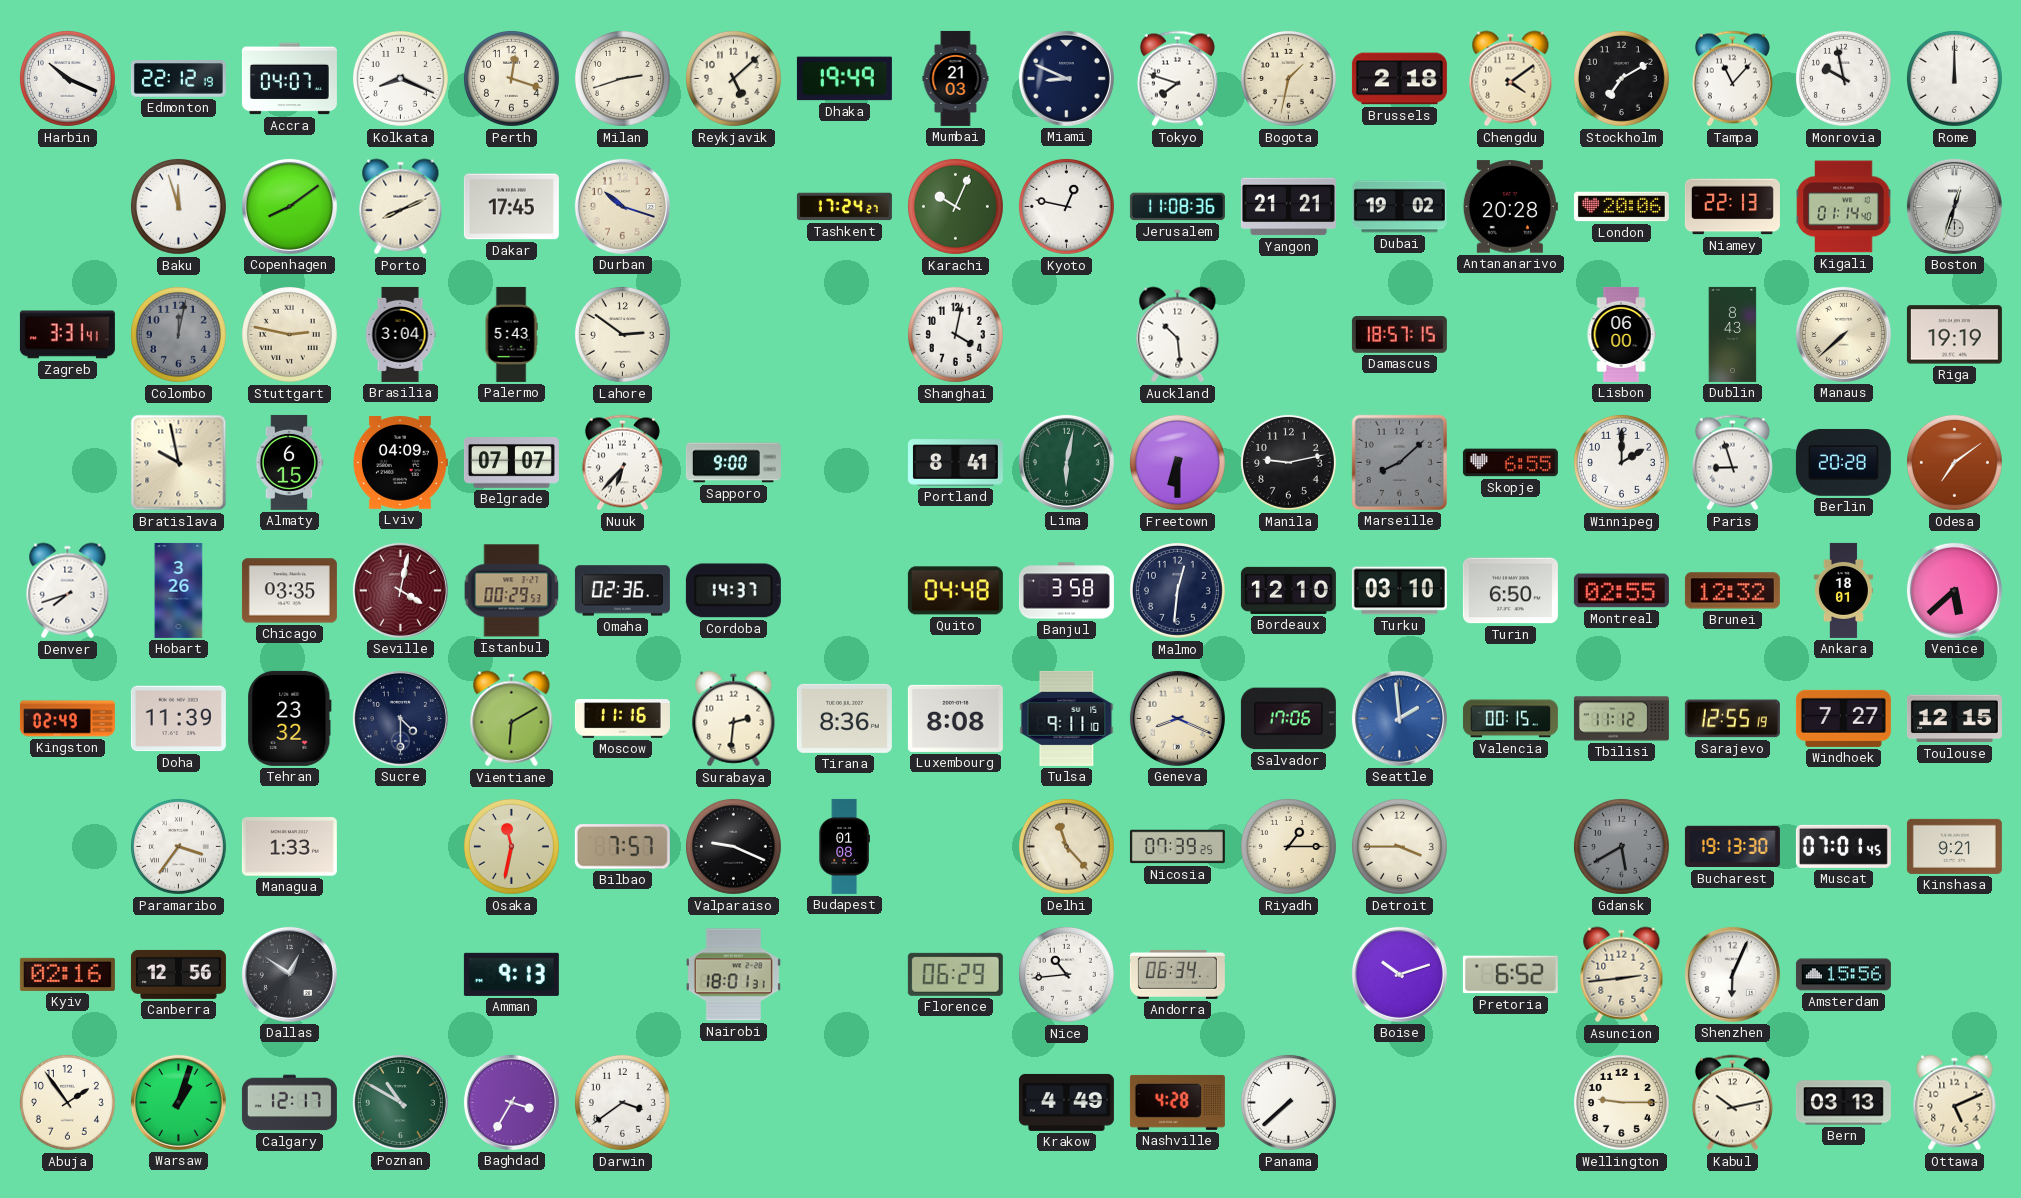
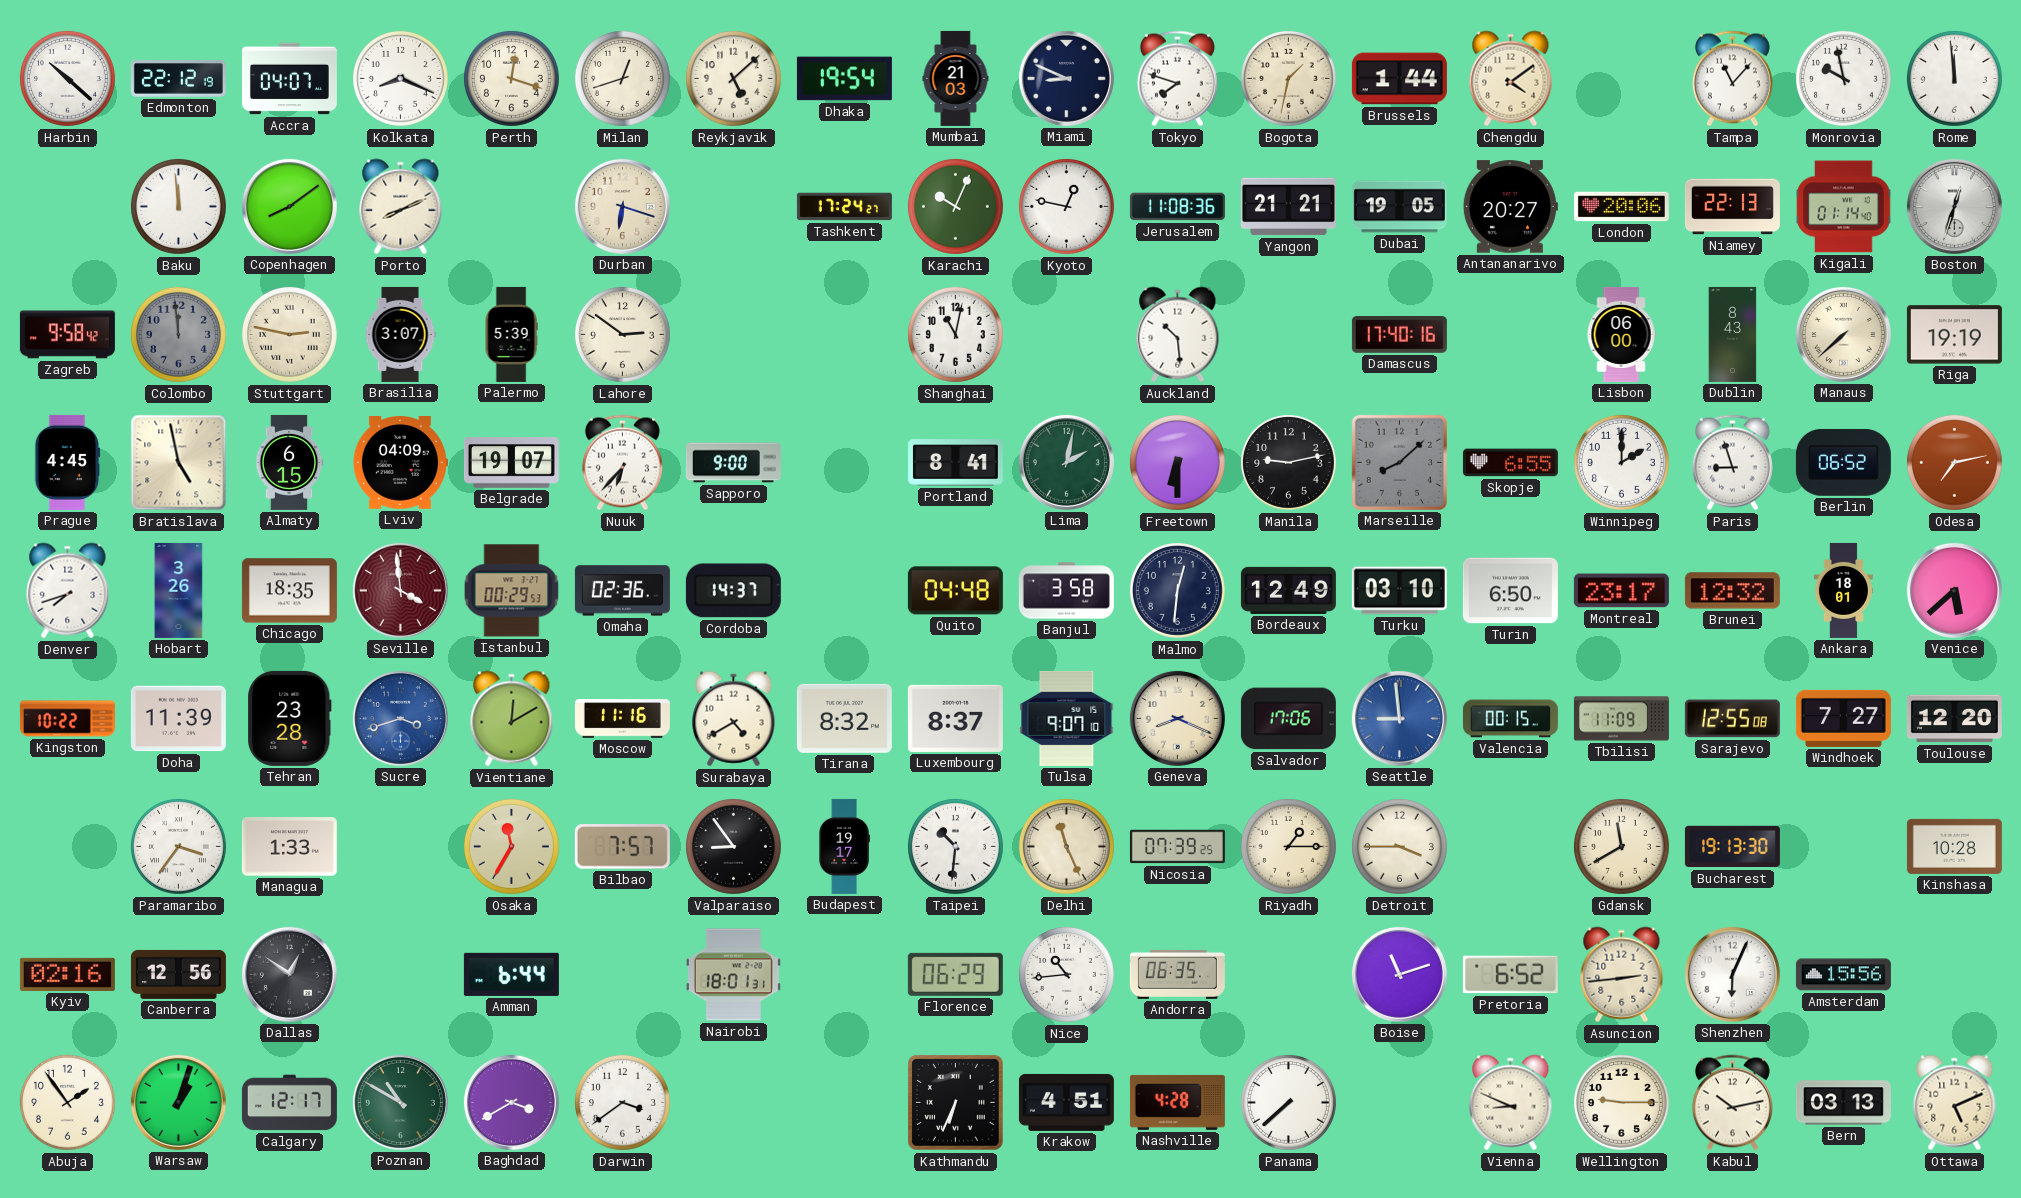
Harbin: 10:19 -> 10:22 (67, 78)
Milan: 2:42 -> 12:42 (622, 78)
Dhaka: 19:49 -> 19:54 (844, 79)
Brussels: 2:18 -> 1:44 (1399, 79)
Stockholm: 7:10 -> none (1621, 78)
Rome: 12:00 -> 11:59 (1954, 78)
Baku: 11:57 -> 11:59 (178, 206)
Dakar: 17:45 -> none (511, 207)
Durban: 10:18 -> 6:18 (622, 206)
Dubai: 19:02 -> 19:05 (1399, 207)
Antananarivo: 20:28 -> 20:27 (1510, 207)
Zagreb: 3:31 -> 9:58 (67, 335)
Colombo: 12:02 -> 11:59 (178, 334)
Brasilia: 3:04 -> 3:07 (400, 334)
Palermo: 5:43 -> 5:39 (511, 334)
Shanghai: 4:02 -> 11:02 (955, 334)
Damascus: 18:57 -> 17:40 (1399, 335)
Prague: none -> 4:45 (67, 462)
Bratislava: 9:58 -> 4:58 (179, 463)
Belgrade: 07:07 -> 19:07 (511, 463)
Lima: 6:02 -> 2:02 (1066, 462)
Berlin: 20:28 -> 06:52 (1843, 462)
Odesa: 7:09 -> 7:13 (1954, 462)
Chicago: 03:35 -> 18:35 (289, 591)
Seville: 4:02 -> 3:59 (400, 590)
Bordeaux: 12:10 -> 12:49 (1288, 590)
Montreal: 02:55 -> 23:17 (1621, 591)
Kingston: 02:49 -> 10:22 (67, 719)
Tehran: 23:32 -> 23:28 (290, 718)
Sucre: 4:30 -> 3:42 (400, 718)
Sucre dial: navy -> blue (400, 718)
Vientiane: 6:10 -> 12:10 (512, 719)
Surabaya: 2:31 -> 4:40 (734, 719)
Tirana: 8:36 -> 8:32 (844, 718)
Luxembourg: 8:08 -> 8:37 (955, 718)
Tulsa: 9:11 -> 9:07 (1067, 718)
Seattle: 1:59 -> 8:59 (1399, 718)
Tbilisi: 11:12 -> 11:09 (1621, 719)
Sarajevo: 12:55:19 -> 12:55:08 (1732, 719)
Toulouse: 12:15 -> 12:20 (1954, 719)
Osaka: 11:32 -> 11:35 (511, 846)
Valparaiso: 9:19 -> 8:54 (733, 846)
Budapest: 01:08 -> 19:17 (844, 846)
Taipei: none -> 10:31 (955, 846)
Delhi: 11:23 -> 11:26 (1066, 846)
Gdansk: 5:40 -> 11:40 (1621, 846)
Gdansk dial: grey -> cream (1621, 846)
Muscat: 07:01 -> none (1843, 846)
Kinshasa: 9:21 -> 10:28 (1954, 846)
Amman: 9:13 -> 6:44 (511, 974)
Andorra: 06:34 -> 06:35 (1177, 974)
Boise: 10:12 -> 11:12 (1399, 974)
Baghdad: 3:35 -> 3:40 (511, 1102)
Kathmandu: none -> 6:34 (956, 1103)
Krakow: 4:49 -> 4:51 (1066, 1102)
Vienna: none -> 8:49 (1511, 1103)
